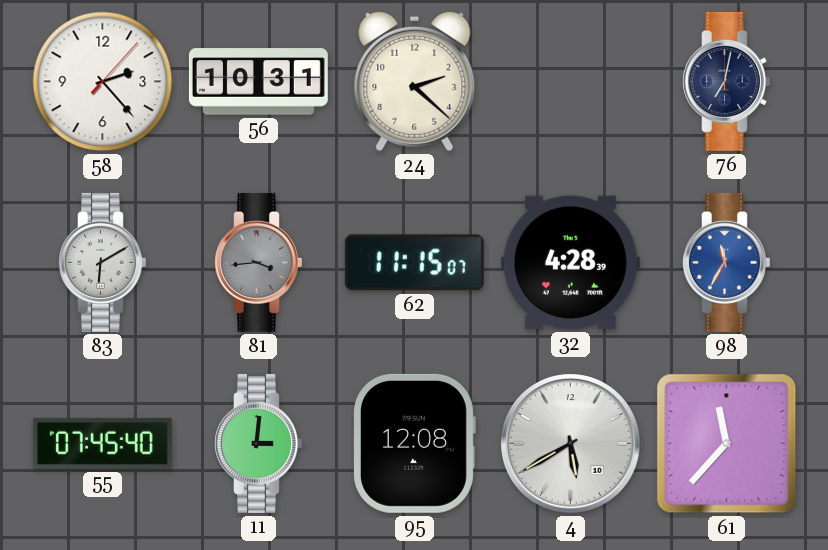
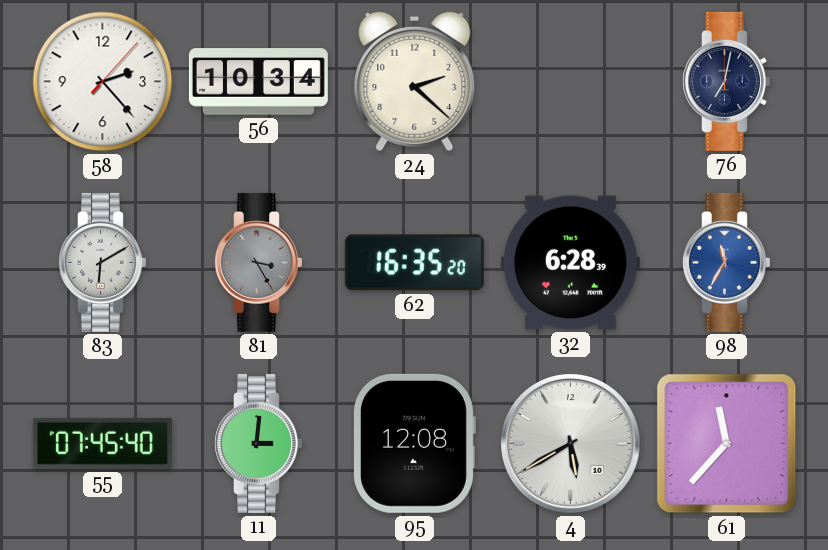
56: 10:31 -> 10:34 (258, 82)
81: 3:44 -> 3:25 (259, 262)
62: 11:15 -> 16:35 (414, 263)
32: 4:28 -> 6:28 (570, 263)
